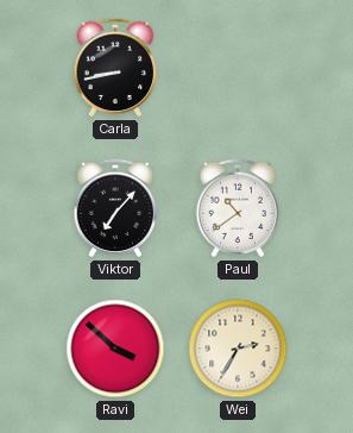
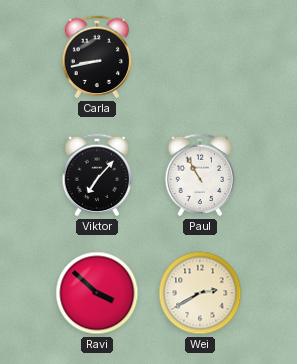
Paul: 10:39 -> 10:55 (200, 175)
Wei: 2:35 -> 2:40 (200, 293)
